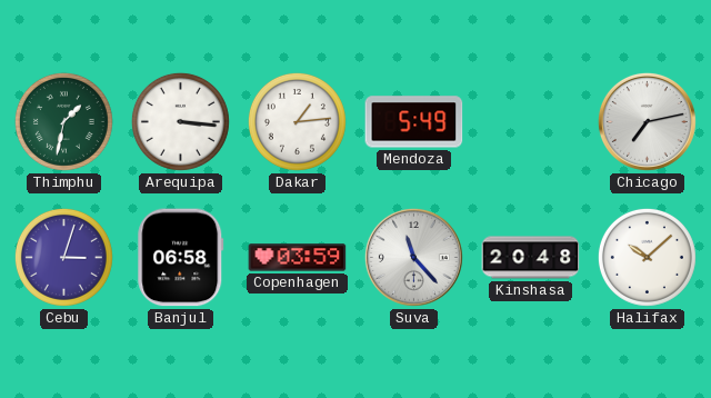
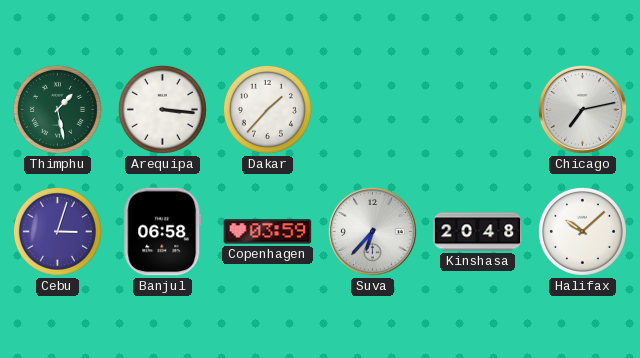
Thimphu: 1:32 -> 1:28 (57, 109)
Dakar: 1:14 -> 1:37 (267, 109)
Mendoza: 5:49 -> none (414, 122)
Suva: 11:23 -> 6:37 (372, 231)
